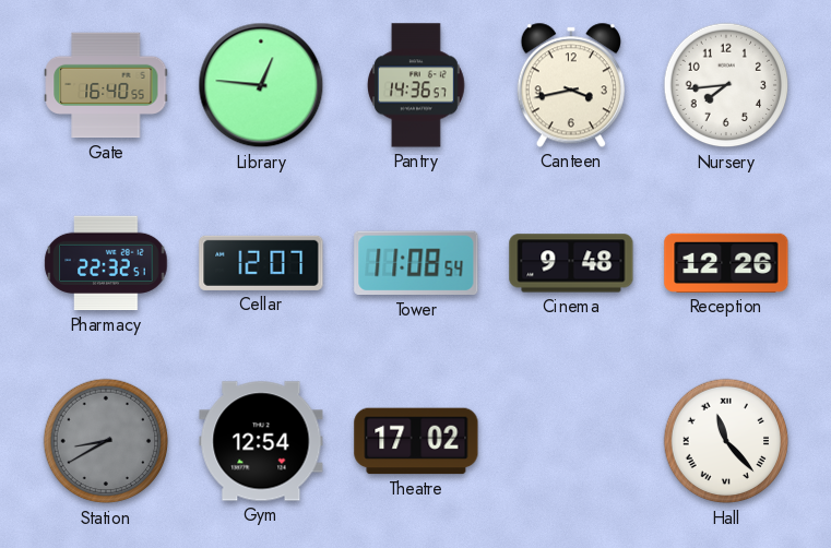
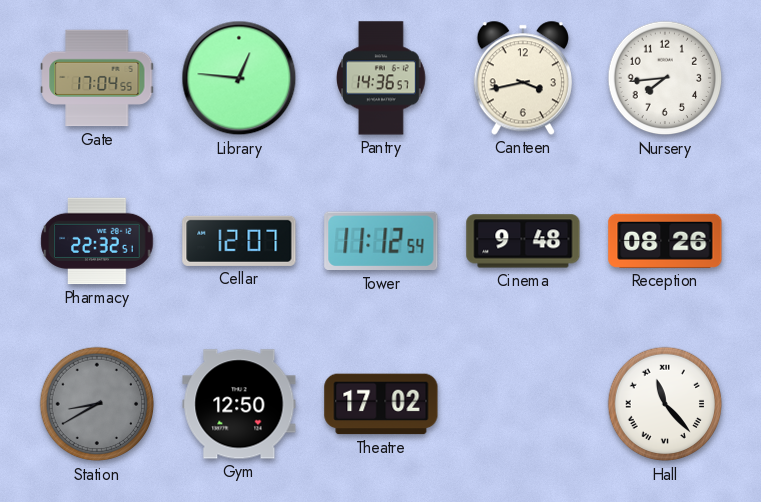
Gate: 16:40 -> 17:04 (97, 78)
Tower: 11:08 -> 11:12 (381, 241)
Reception: 12:26 -> 08:26 (665, 241)
Gym: 12:54 -> 12:50 (239, 404)
